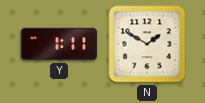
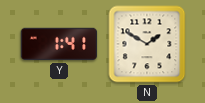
Y: 1:11 -> 1:41 (59, 44)
